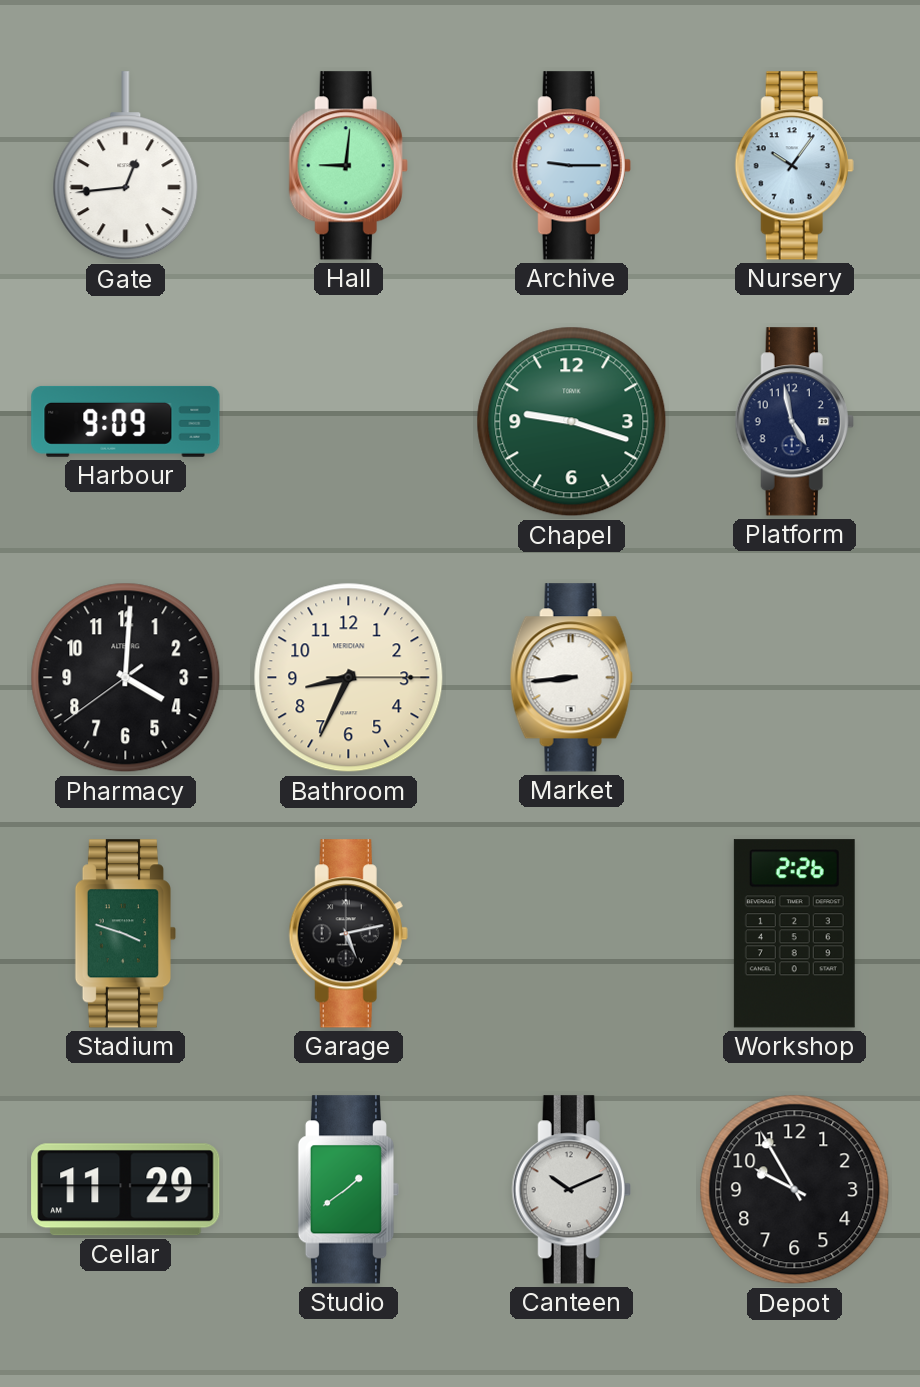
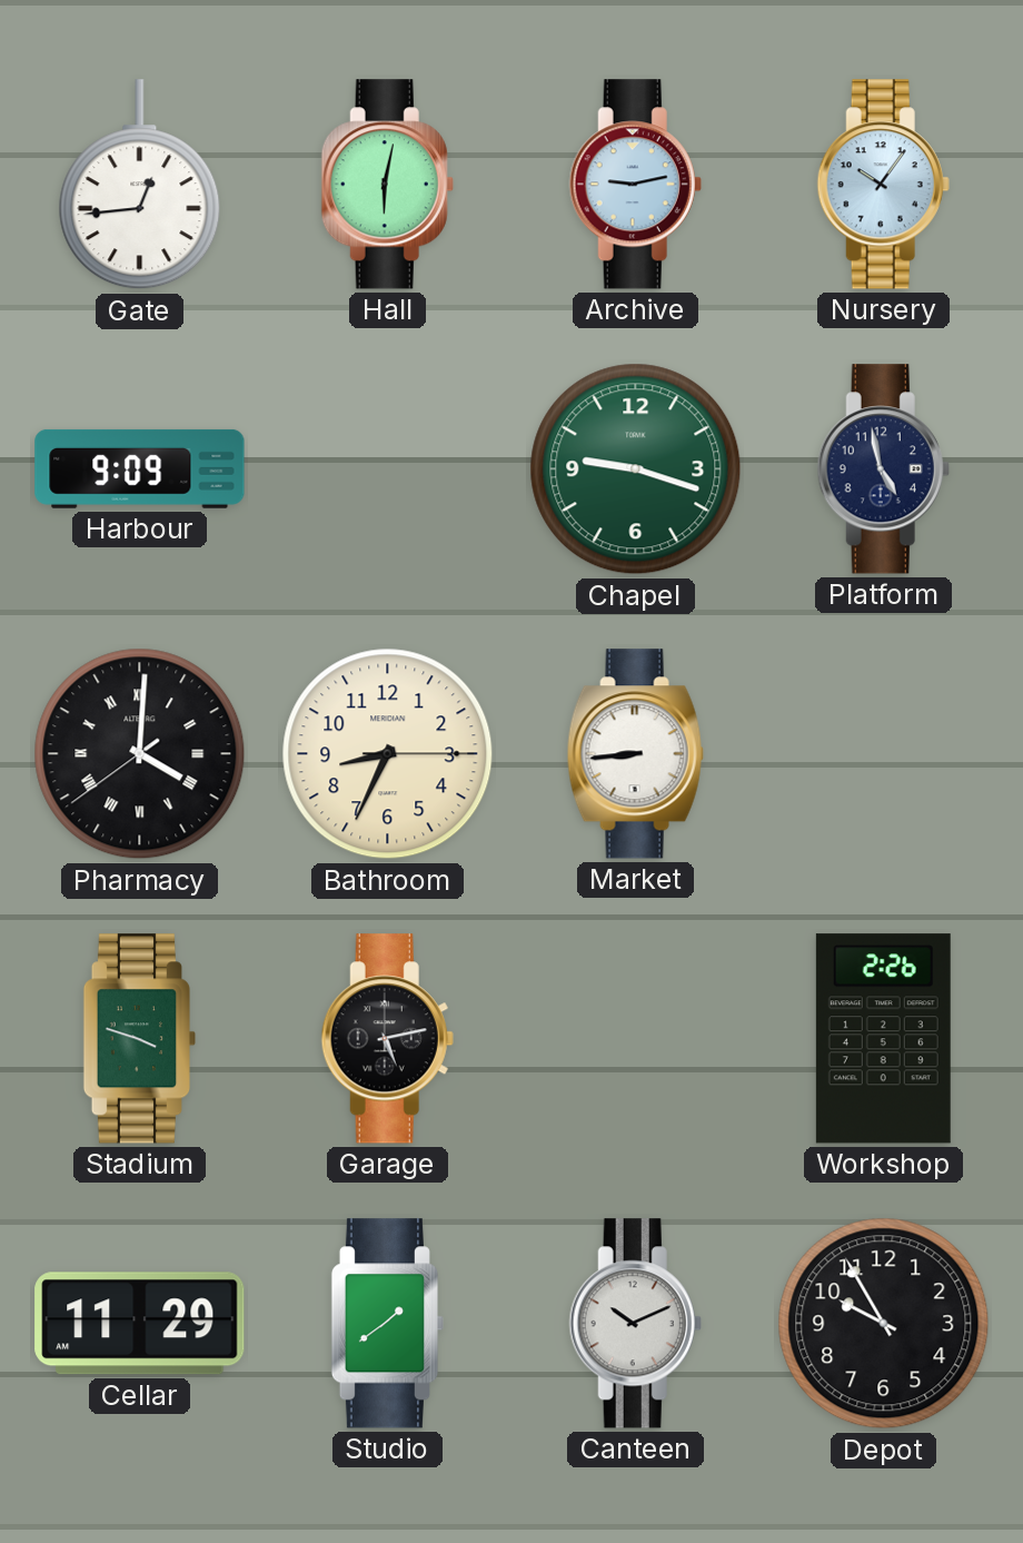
Hall: 9:01 -> 6:02 (387, 185)
Archive: 9:15 -> 9:13 (635, 185)
Pharmacy numerals: Arabic -> Roman (140, 754)
